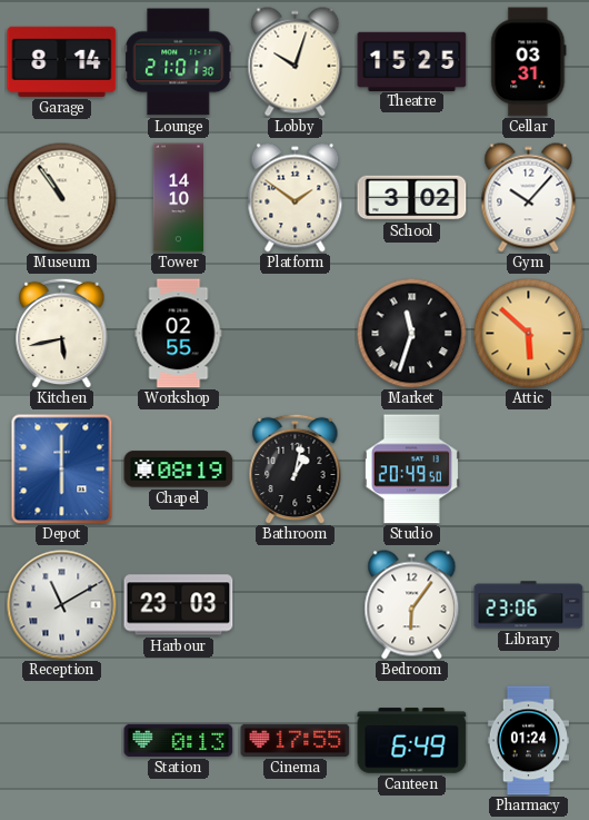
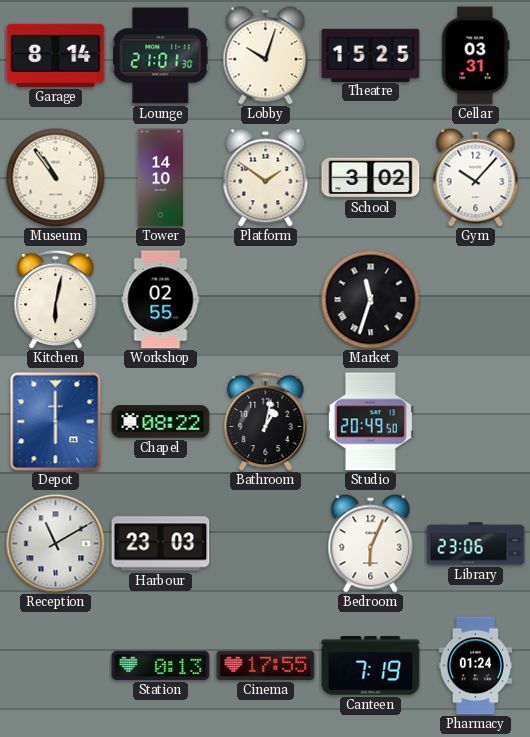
Kitchen: 5:43 -> 6:02 (56, 299)
Attic: 5:52 -> none (529, 334)
Chapel: 08:19 -> 08:22 (161, 422)
Bedroom: 6:06 -> 6:04 (371, 544)
Canteen: 6:49 -> 7:19 (371, 666)
